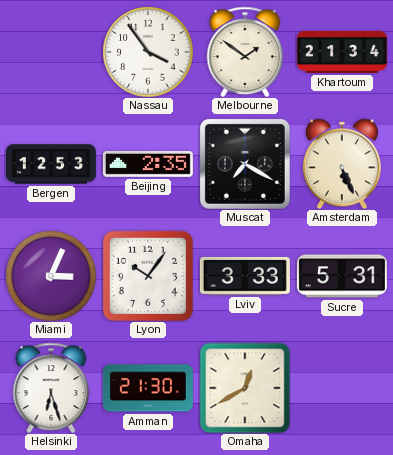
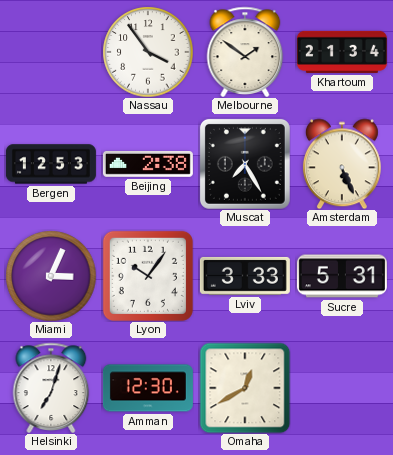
Beijing: 2:35 -> 2:38 (148, 164)
Muscat: 7:20 -> 7:25 (245, 164)
Helsinki: 6:27 -> 7:03 (51, 388)
Amman: 21:30 -> 12:30 (148, 388)
